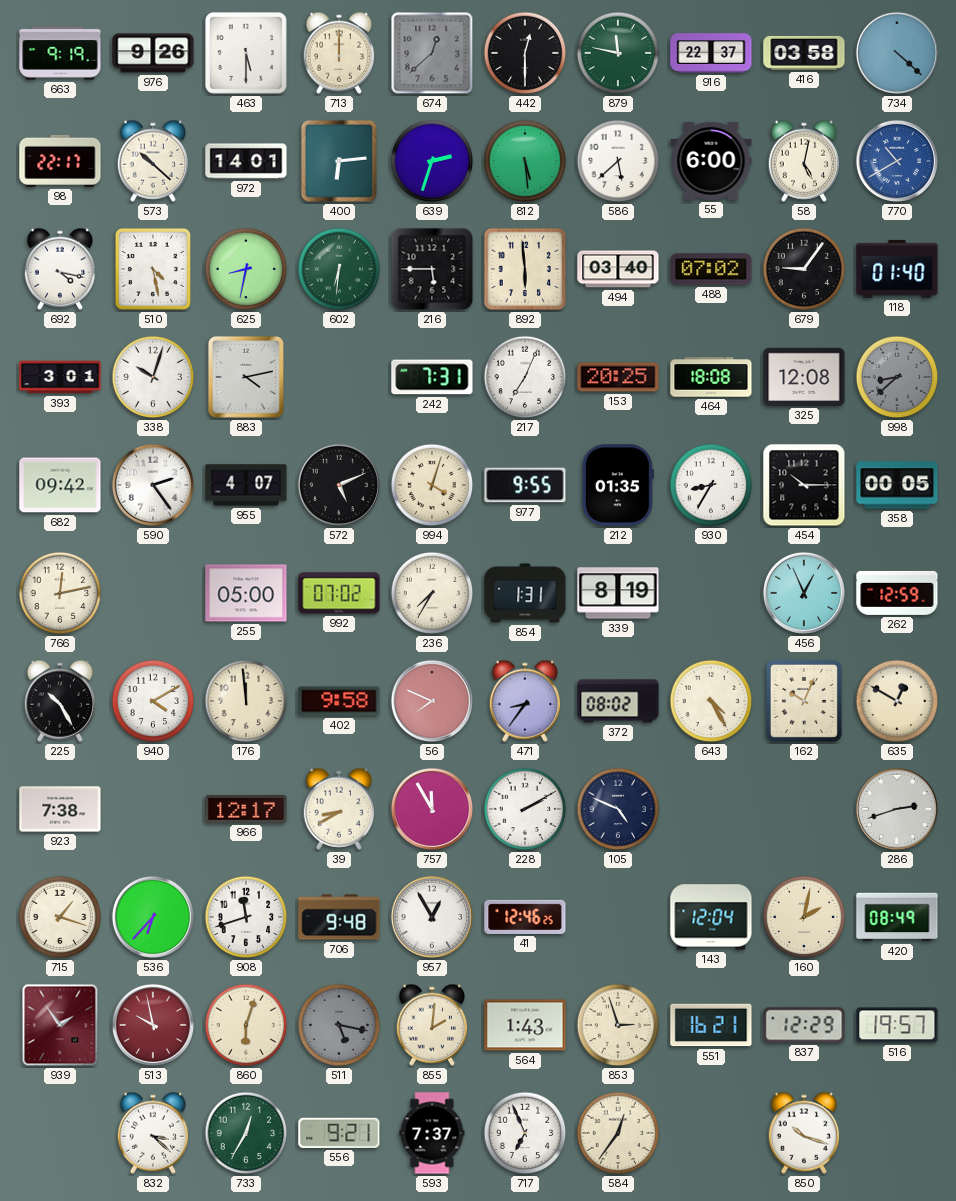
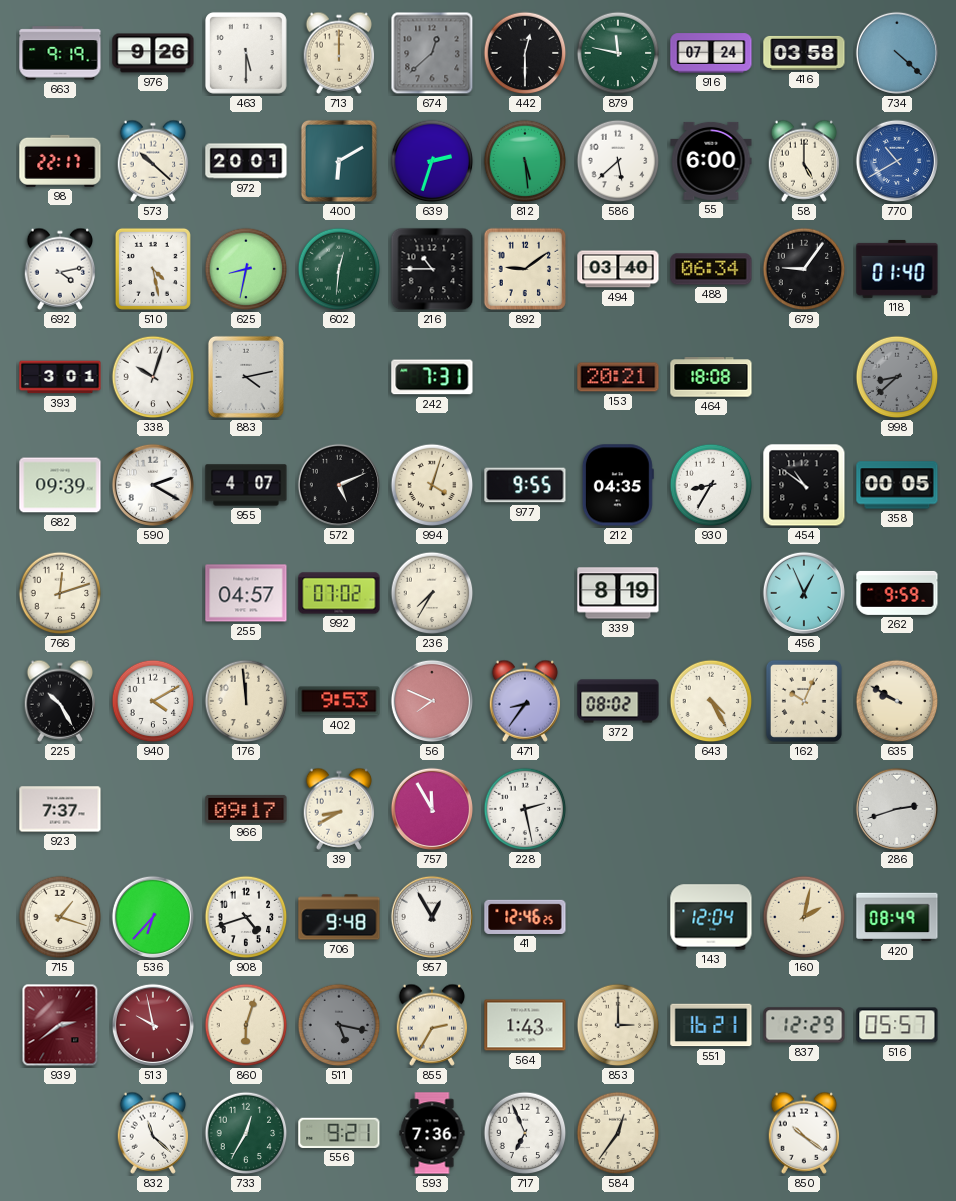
916: 22:37 -> 07:24 (711, 53)
972: 14:01 -> 20:01 (246, 161)
400: 6:14 -> 6:10 (339, 161)
58: 5:02 -> 5:00 (804, 161)
692: 4:17 -> 4:13 (60, 269)
602: 6:31 -> 12:31 (339, 269)
216: 5:45 -> 10:45 (432, 269)
892: 5:59 -> 9:09 (525, 269)
488: 07:02 -> 06:34 (711, 269)
217: 7:04 -> none (525, 377)
153: 20:25 -> 20:21 (618, 377)
325: 12:08 -> none (804, 377)
682: 09:42 -> 09:39 (60, 485)
590: 2:24 -> 2:20 (153, 485)
212: 01:35 -> 04:35 (618, 485)
454: 10:15 -> 10:51 (804, 485)
766: 12:13 -> 12:12 (60, 593)
255: 05:00 -> 04:57 (246, 593)
854: 1:31 -> none (525, 593)
262: 12:59 -> 9:59 (897, 593)
402: 9:58 -> 9:53 (339, 701)
635: 12:50 -> 9:50 (897, 701)
923: 7:38 -> 7:37 (60, 809)
966: 12:17 -> 09:17 (246, 809)
228: 2:10 -> 2:28 (525, 809)
105: 4:49 -> none (618, 809)
908: 11:42 -> 4:42 (246, 917)
939: 1:54 -> 2:39 (60, 1025)
855: 2:01 -> 2:35 (432, 1025)
853: 2:57 -> 3:00 (618, 1025)
516: 19:57 -> 05:57 (897, 1025)
832: 3:22 -> 11:22 (153, 1133)
593: 7:37 -> 7:36 (432, 1133)
850: 10:18 -> 10:21 (804, 1133)
